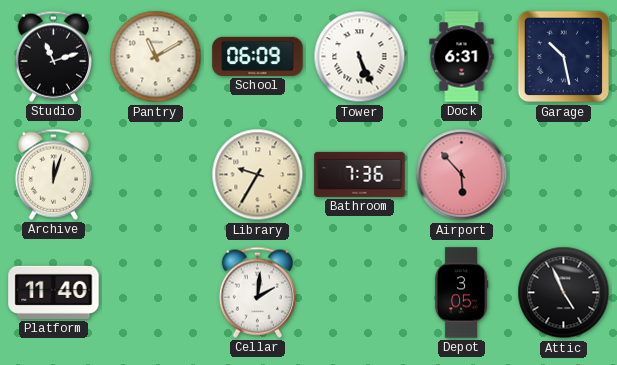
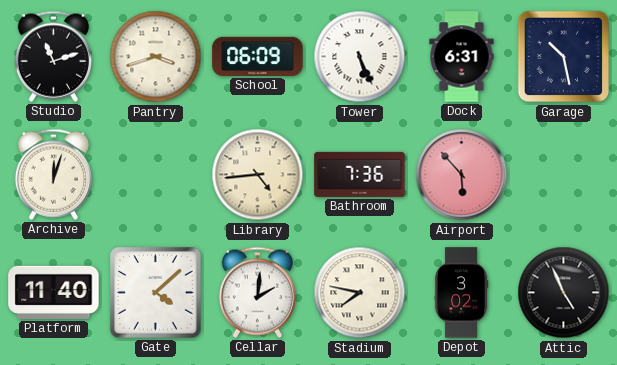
Pantry: 11:10 -> 3:42 (156, 57)
Library: 9:35 -> 4:44 (258, 175)
Gate: none -> 4:08 (156, 293)
Stadium: none -> 7:47 (360, 293)
Depot: 3:05 -> 3:02 (461, 293)
